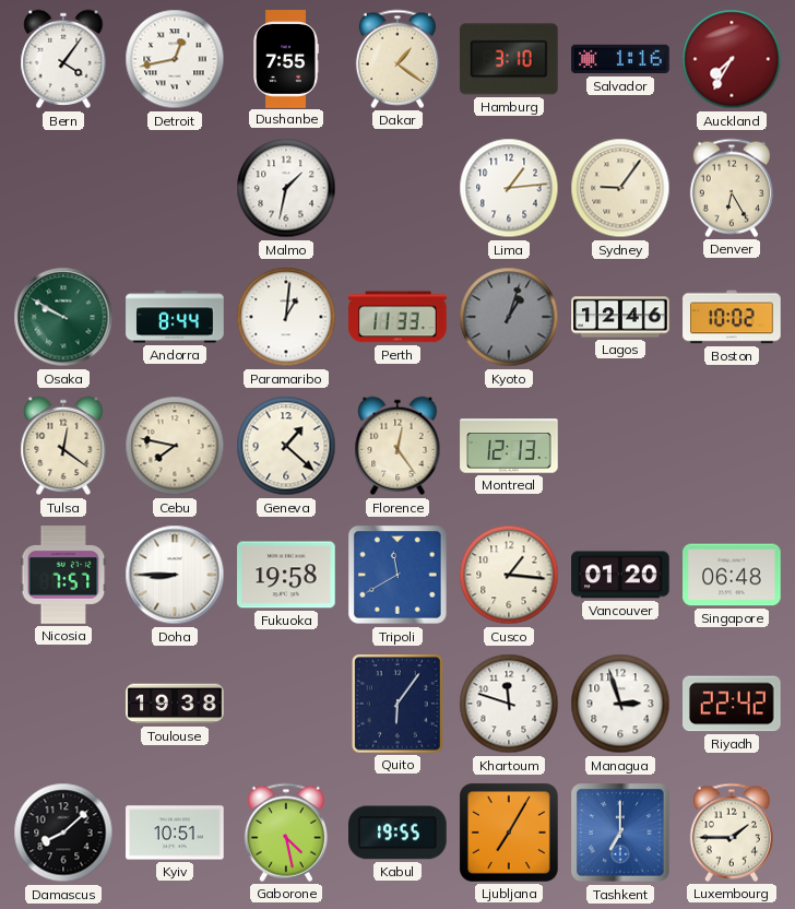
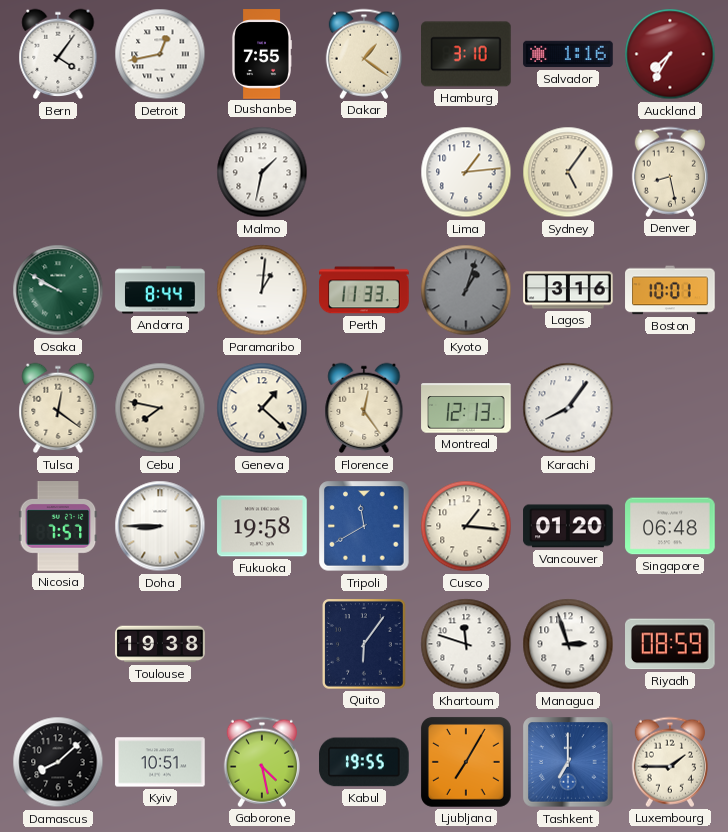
Sydney: 9:06 -> 5:06 (568, 172)
Denver: 6:25 -> 8:28 (670, 172)
Lagos: 12:46 -> 3:16 (568, 290)
Boston: 10:02 -> 10:01 (670, 290)
Karachi: none -> 8:06 (568, 408)
Riyadh: 22:42 -> 08:59 (671, 644)
